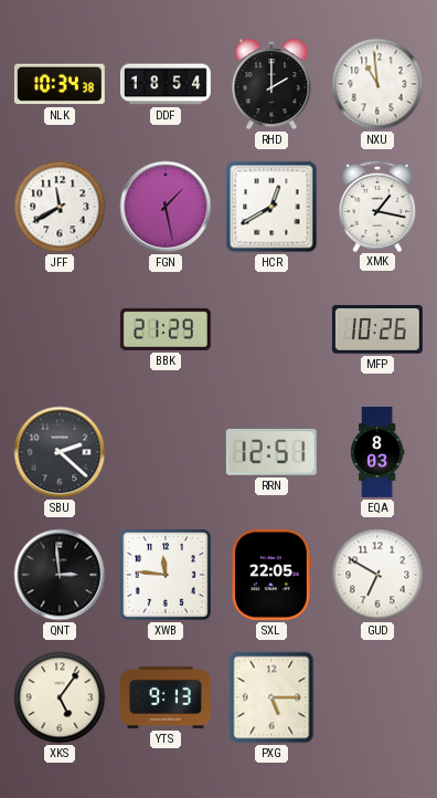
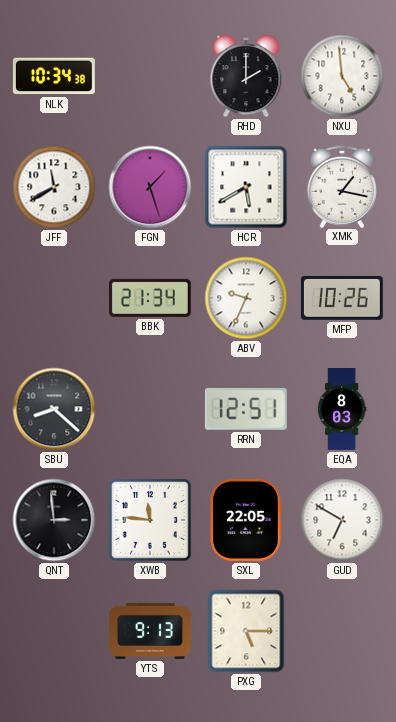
DDF: 18:54 -> none (166, 84)
NXU: 10:59 -> 4:59 (342, 76)
FGN: 1:28 -> 1:27 (150, 187)
HCR: 12:40 -> 5:40 (246, 187)
BBK: 21:29 -> 21:34 (150, 298)
ABV: none -> 9:34 (246, 298)
SBU: 2:22 -> 8:22 (54, 409)
XKS: 5:06 -> none (60, 697)
